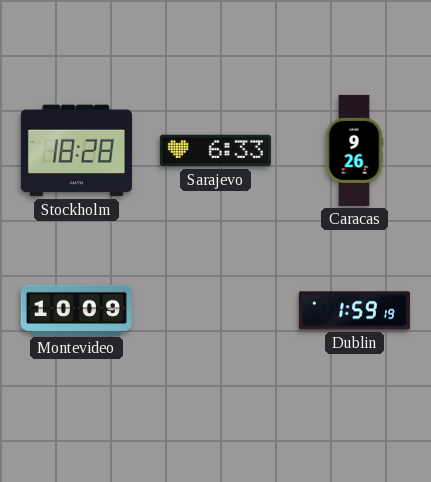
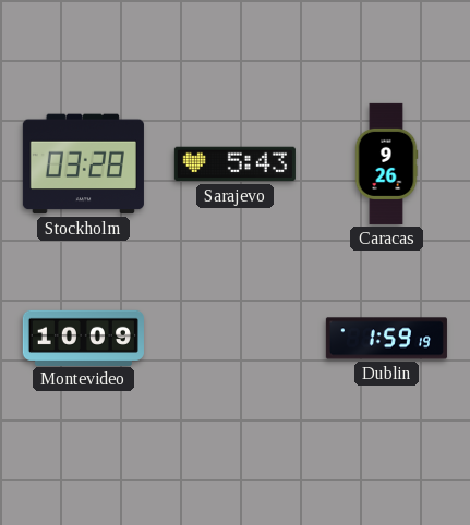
Stockholm: 18:28 -> 03:28 (83, 164)
Sarajevo: 6:33 -> 5:43 (234, 164)
